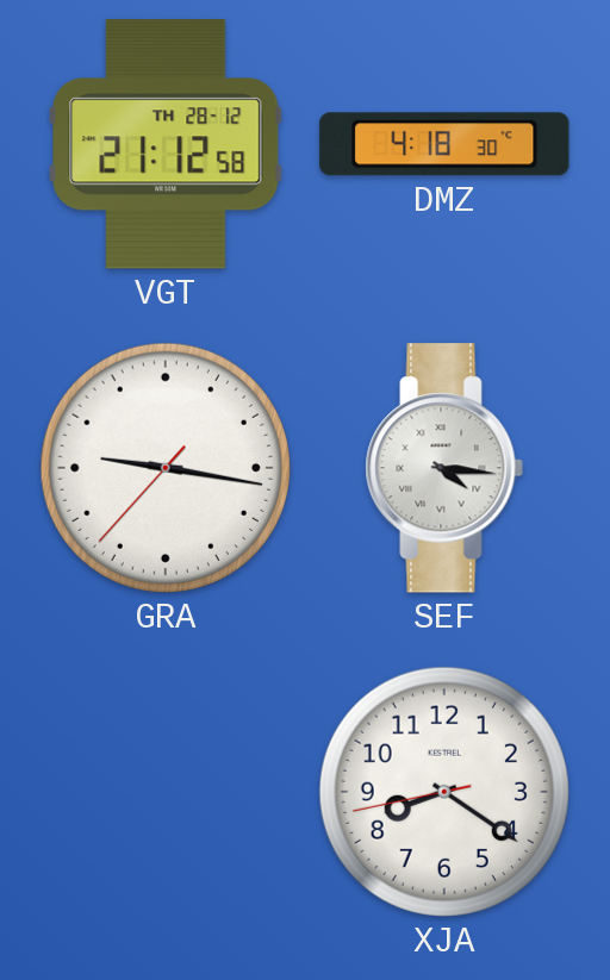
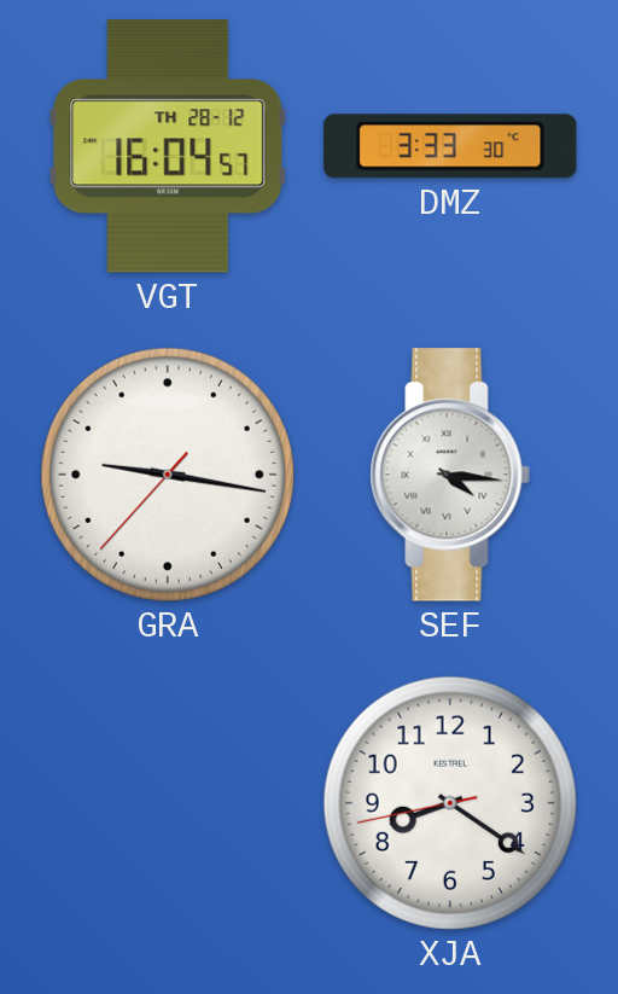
VGT: 21:12 -> 16:04 (168, 146)
DMZ: 4:18 -> 3:33 (450, 146)
